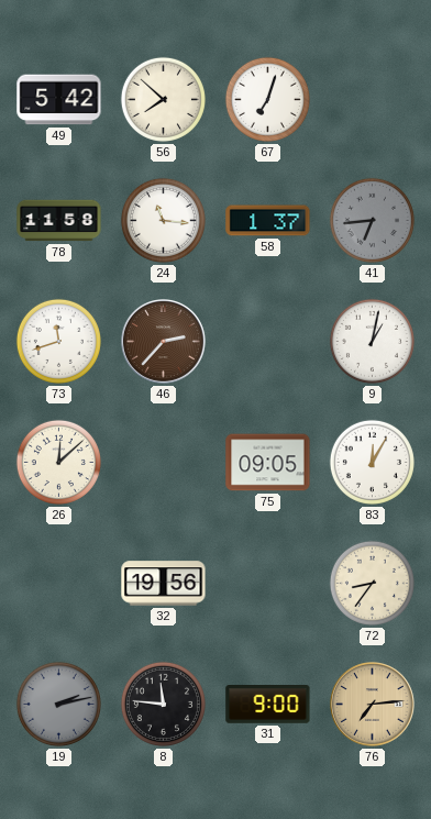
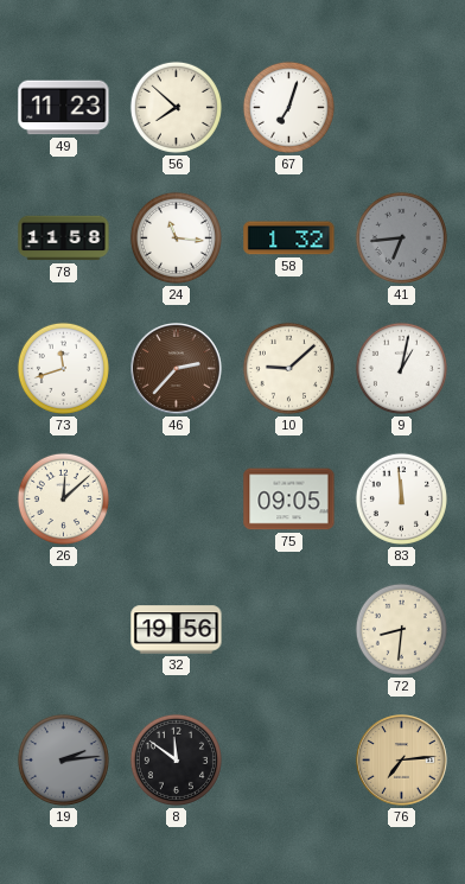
49: 5:42 -> 11:23 (64, 108)
58: 1:37 -> 1:32 (289, 239)
10: none -> 9:08 (288, 368)
83: 12:05 -> 11:59 (401, 498)
72: 8:36 -> 8:31 (401, 629)
19: 2:13 -> 2:14 (63, 759)
8: 11:46 -> 11:51 (176, 759)
31: 9:00 -> none (268, 705)
